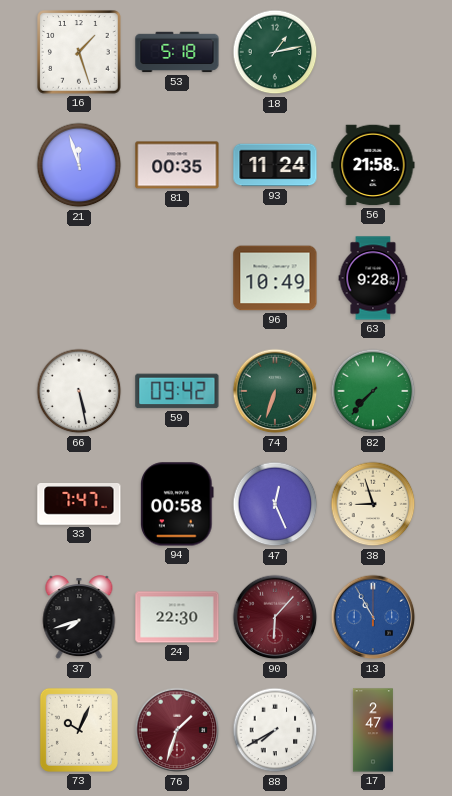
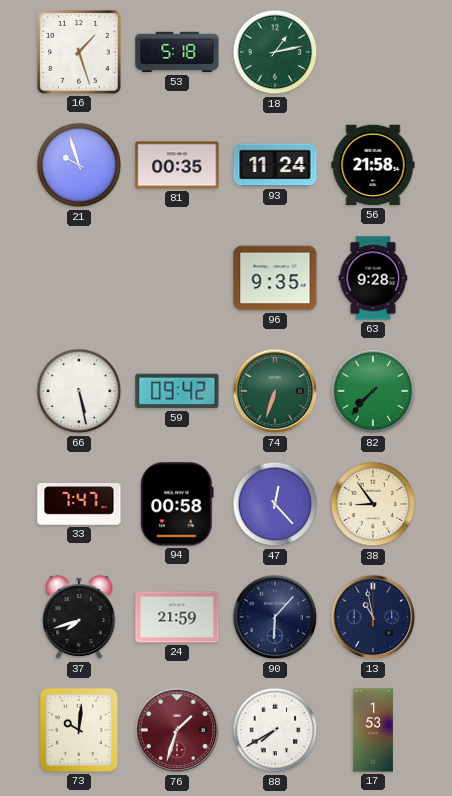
21: 11:57 -> 9:57 (79, 165)
96: 10:49 -> 9:35 (275, 278)
47: 12:26 -> 12:23 (275, 504)
38: 8:57 -> 8:54 (373, 504)
24: 22:30 -> 21:59 (177, 617)
90 dial: burgundy -> navy (275, 617)
13: 10:55 -> 10:58 (373, 617)
13 dial: blue -> navy (373, 617)
73: 10:04 -> 10:01 (79, 730)
17: 2:47 -> 1:53 (373, 730)
